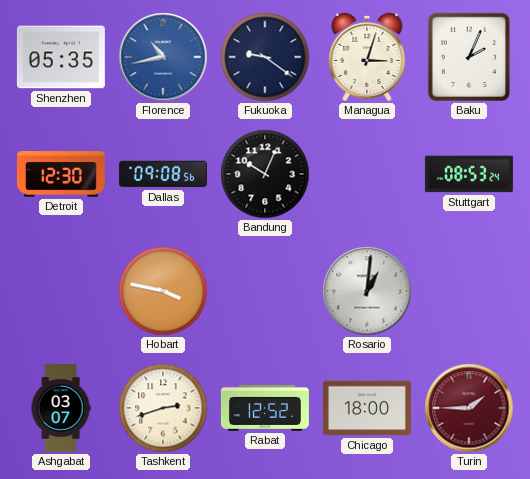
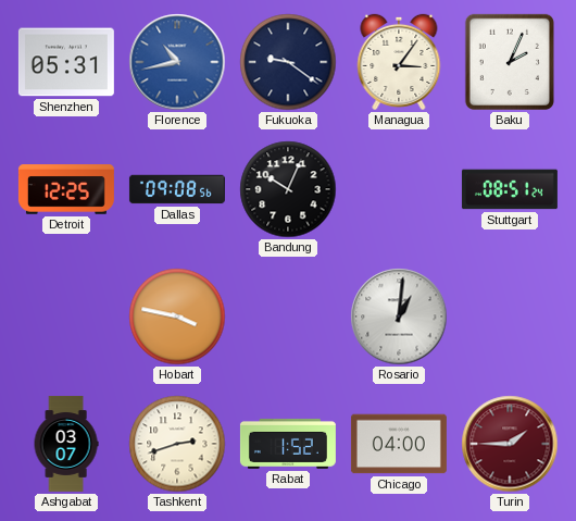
Shenzhen: 05:35 -> 05:31 (66, 62)
Managua: 3:03 -> 3:06 (399, 62)
Detroit: 12:30 -> 12:25 (66, 189)
Stuttgart: 08:53 -> 08:51 (510, 189)
Rabat: 12:52 -> 1:52 (288, 444)
Chicago: 18:00 -> 04:00 (399, 444)
